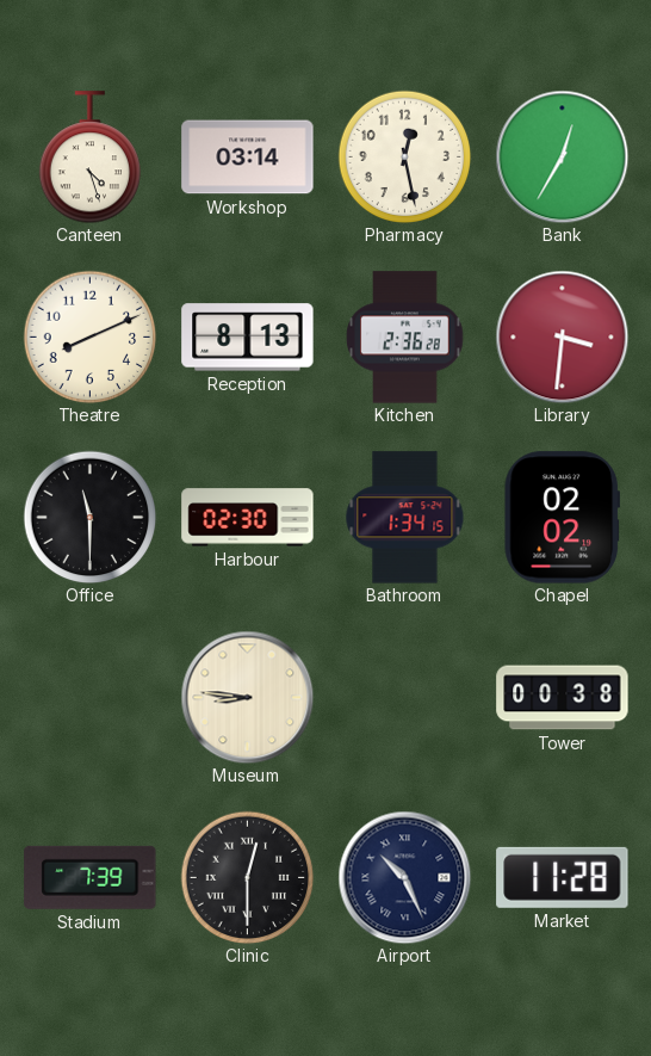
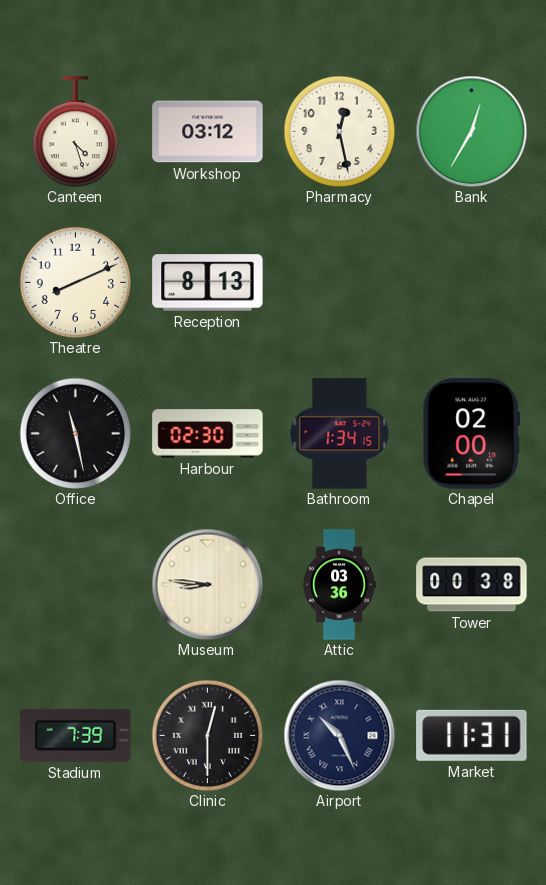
Workshop: 03:14 -> 03:12 (208, 132)
Kitchen: 2:36 -> none (405, 338)
Library: 3:31 -> none (562, 336)
Office: 11:30 -> 11:28 (75, 433)
Chapel: 02:02 -> 02:00 (471, 434)
Attic: none -> 03:36 (339, 585)
Market: 11:28 -> 11:31 (472, 735)
